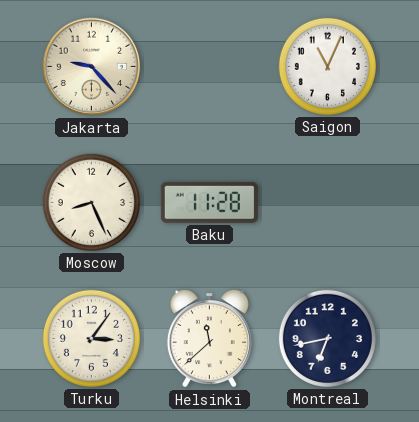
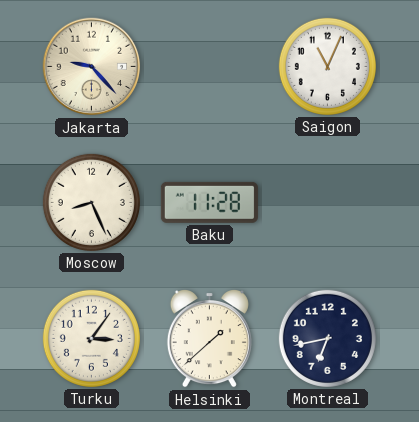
Helsinki: 11:38 -> 1:38 (209, 339)
